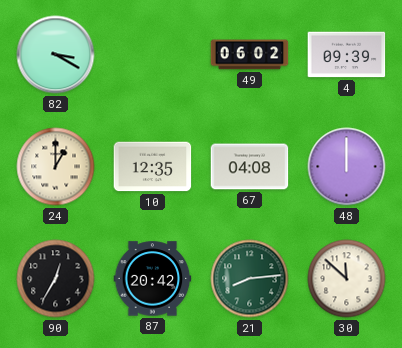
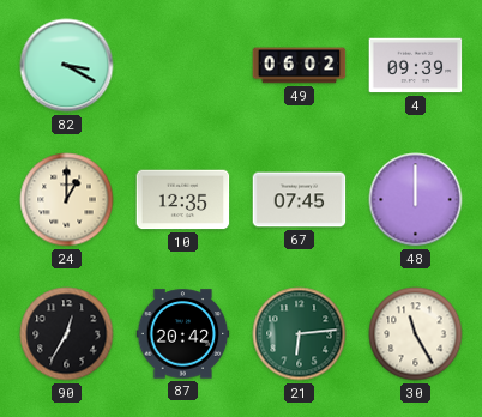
67: 04:08 -> 07:45 (300, 200)
21: 8:14 -> 6:14 (300, 334)
30: 11:52 -> 11:25 (416, 334)
